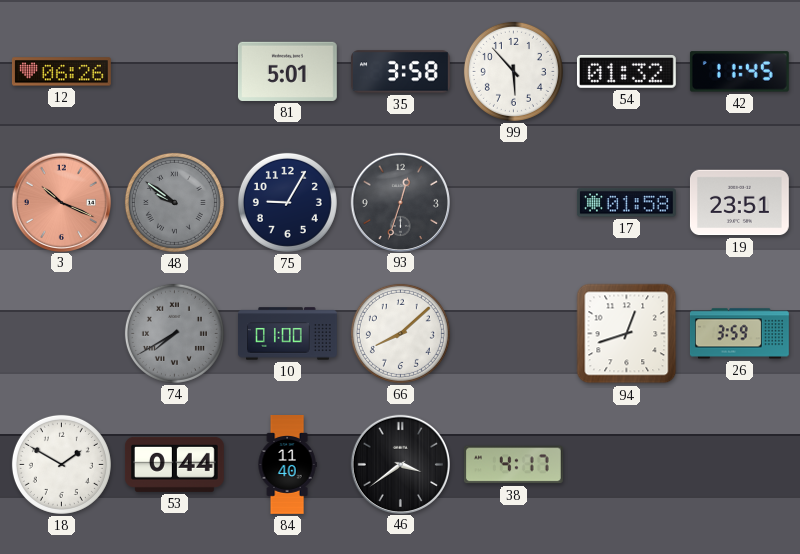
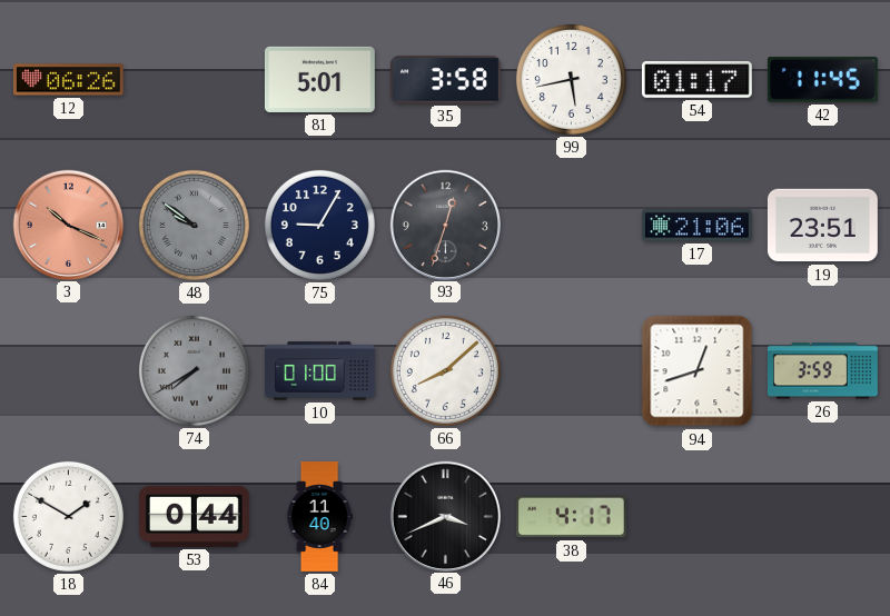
99: 5:53 -> 5:43 (571, 79)
54: 01:32 -> 01:17 (696, 80)
17: 01:58 -> 21:06 (696, 226)
46: 3:39 -> 3:41 (445, 516)
